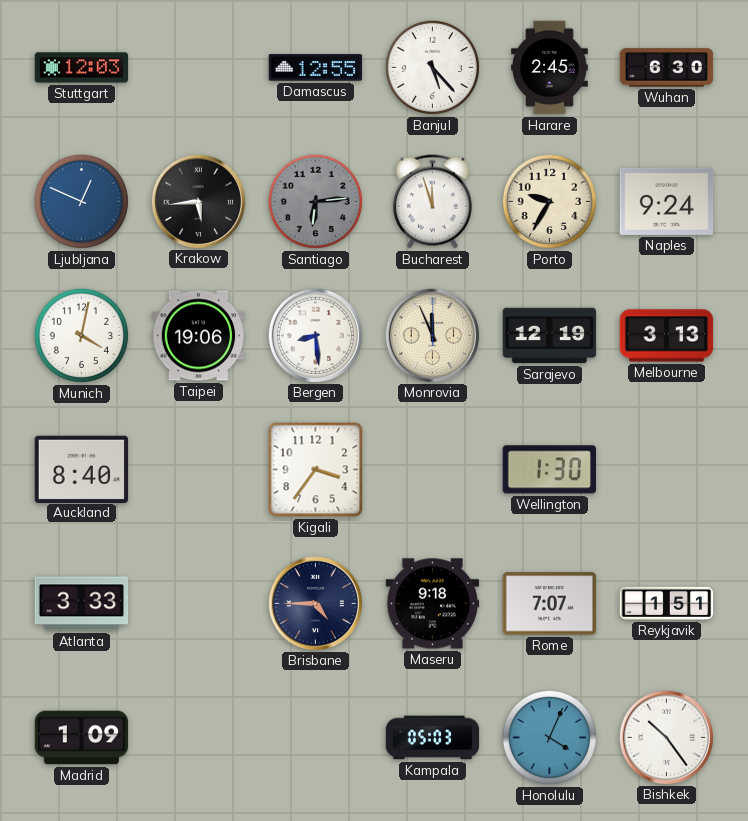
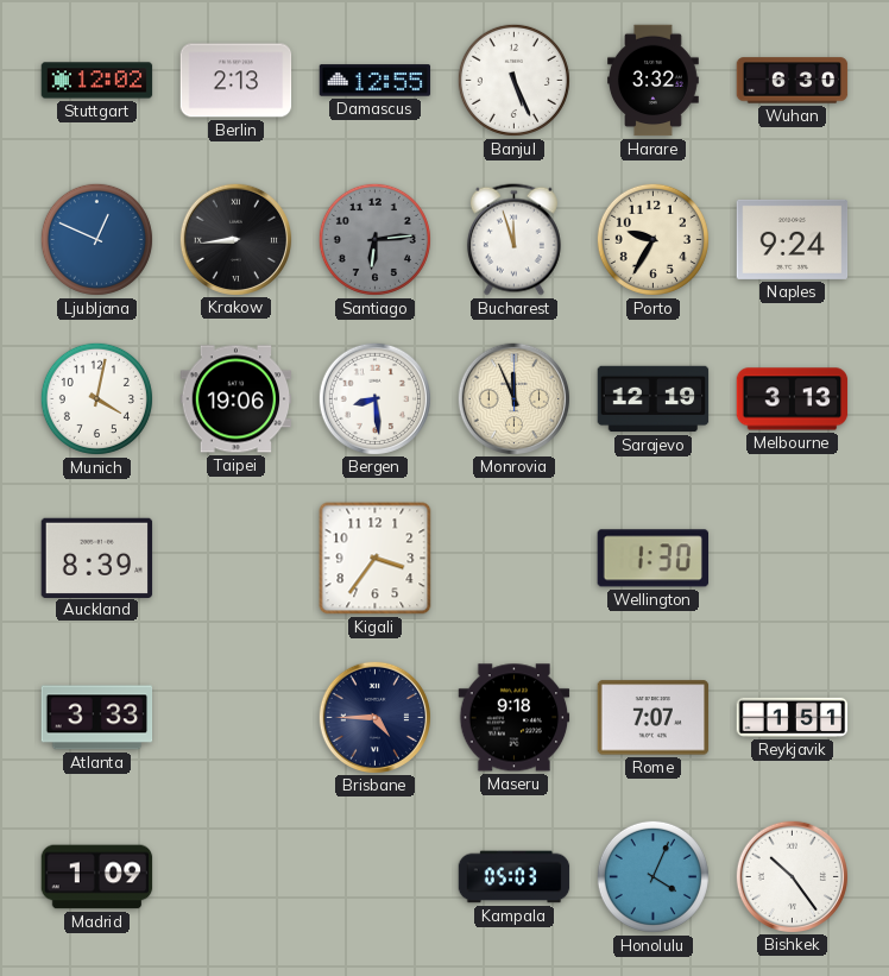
Stuttgart: 12:03 -> 12:02 (97, 81)
Berlin: none -> 2:13 (237, 81)
Banjul: 5:23 -> 5:26 (513, 80)
Harare: 2:45 -> 3:32 (654, 81)
Krakow: 5:44 -> 8:44 (235, 239)
Auckland: 8:40 -> 8:39 (97, 558)
